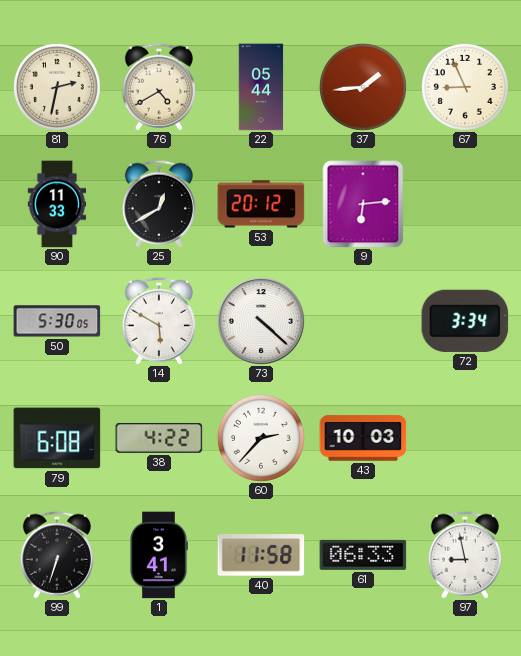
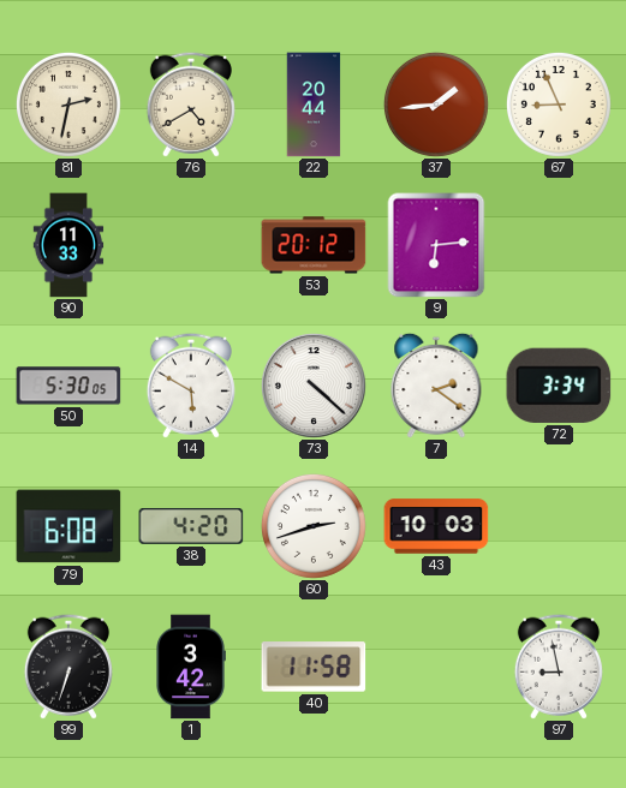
22: 05:44 -> 20:44 (314, 105)
25: 12:40 -> none (159, 204)
7: none -> 2:21 (436, 386)
38: 4:22 -> 4:20 (191, 526)
60: 2:37 -> 2:42 (314, 526)
1: 3:41 -> 3:42 (191, 667)
61: 06:33 -> none (363, 555)
